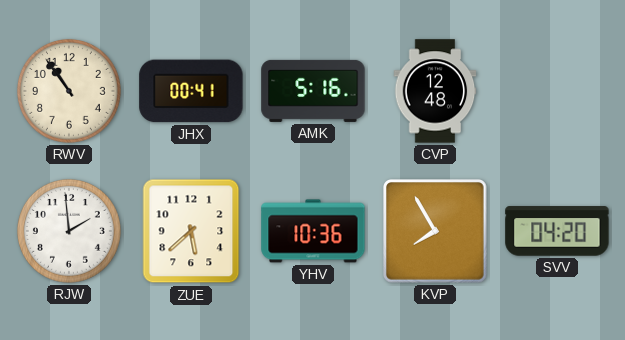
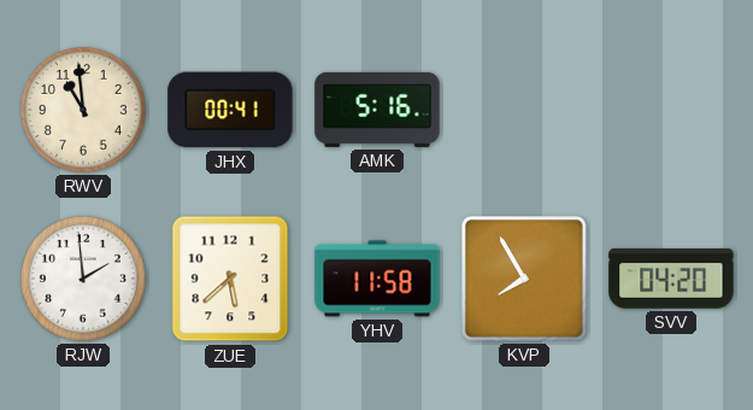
RWV: 10:54 -> 10:59 (83, 110)
CVP: 12:48 -> none (435, 91)
YHV: 10:36 -> 11:58 (377, 279)
